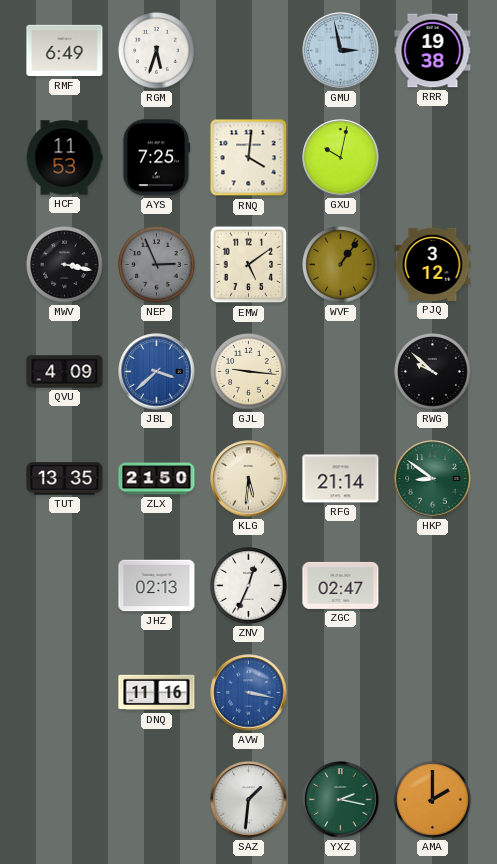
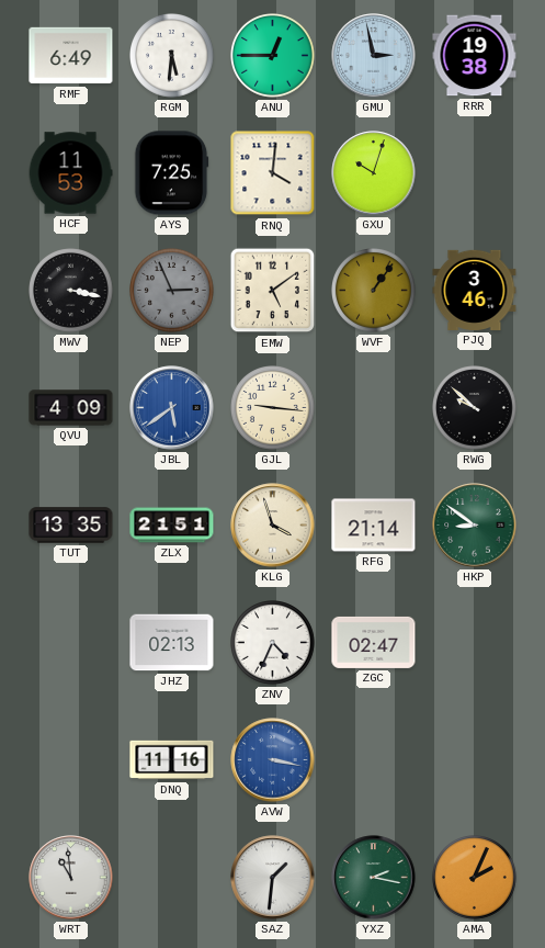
RGM: 5:33 -> 5:31 (172, 56)
ANU: none -> 12:45 (273, 56)
GXU: 10:02 -> 10:03 (374, 173)
PJQ: 3:12 -> 3:46 (475, 290)
JBL: 3:38 -> 5:39 (172, 408)
ZLX: 21:50 -> 21:51 (172, 526)
KLG: 5:31 -> 3:57 (273, 526)
ZNV: 12:34 -> 4:34 (273, 643)
WRT: none -> 10:59 (71, 878)
AMA: 2:00 -> 2:04 (475, 878)
